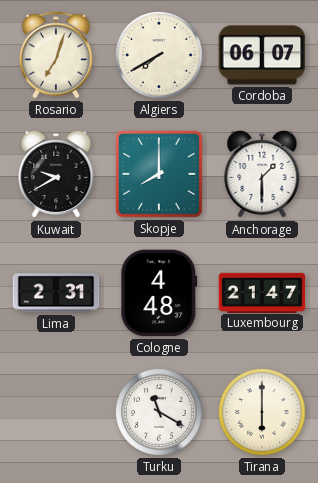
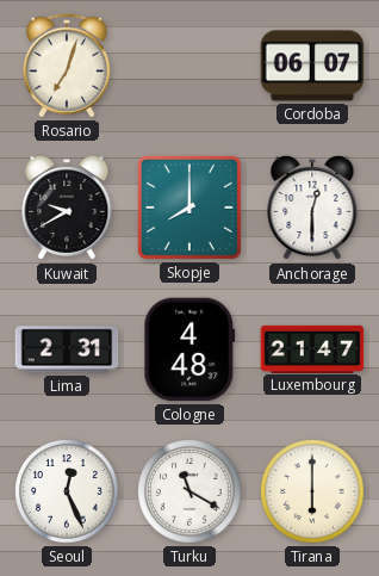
Algiers: 7:40 -> none (160, 56)
Anchorage: 1:30 -> 12:30 (312, 208)
Seoul: none -> 12:26 (68, 493)
